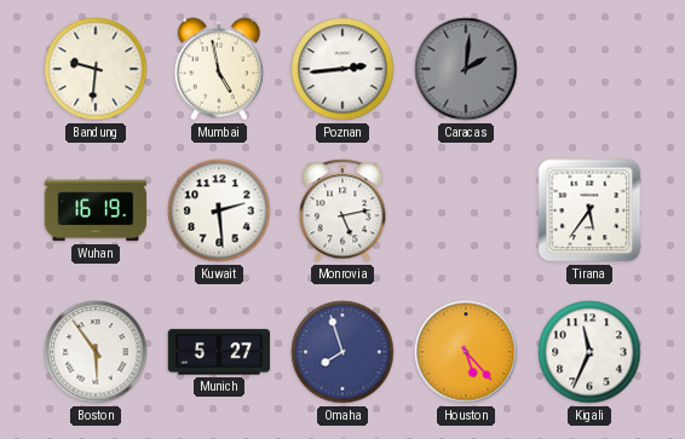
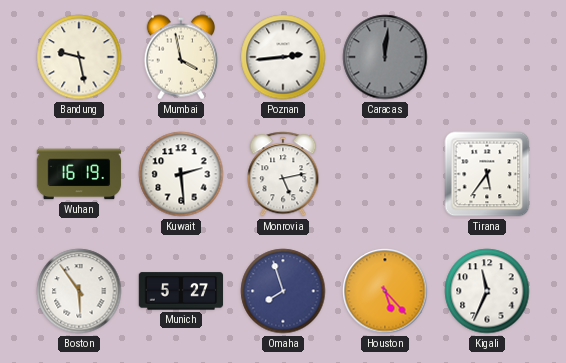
Bandung: 9:31 -> 9:28 (79, 57)
Mumbai: 4:58 -> 3:58 (180, 57)
Caracas: 2:01 -> 12:01 (385, 57)
